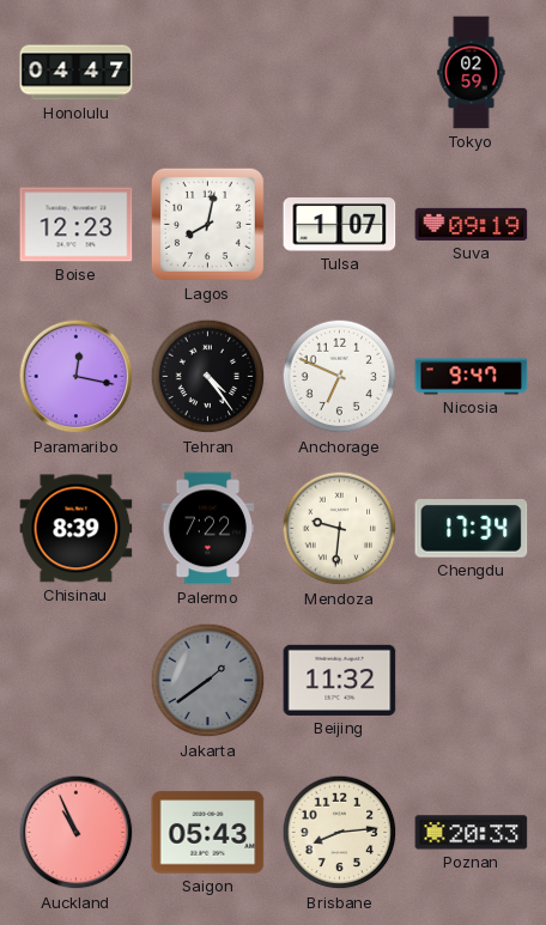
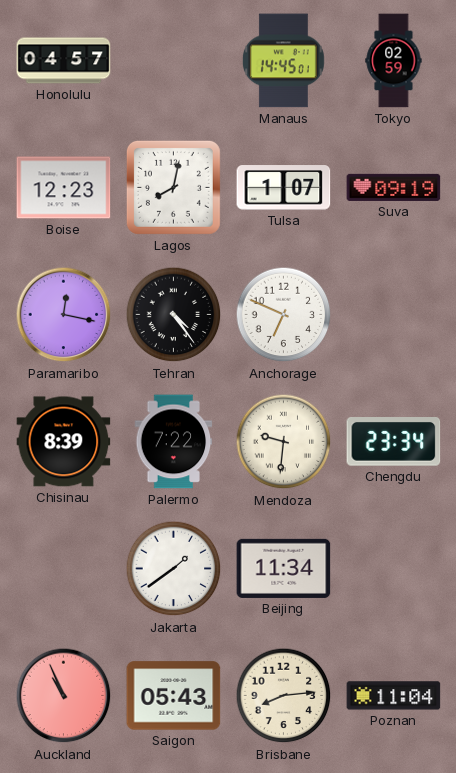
Honolulu: 04:47 -> 04:57 (64, 61)
Manaus: none -> 14:45 (283, 61)
Nicosia: 9:47 -> none (472, 377)
Chengdu: 17:34 -> 23:34 (394, 442)
Jakarta dial: grey -> white (174, 569)
Beijing: 11:32 -> 11:34 (284, 568)
Poznan: 20:33 -> 11:04 (394, 696)
